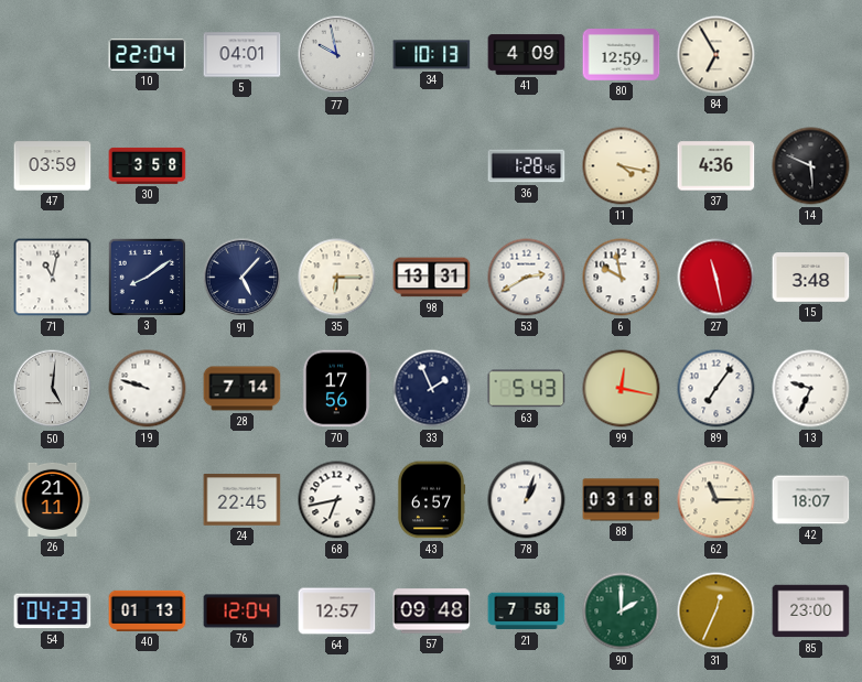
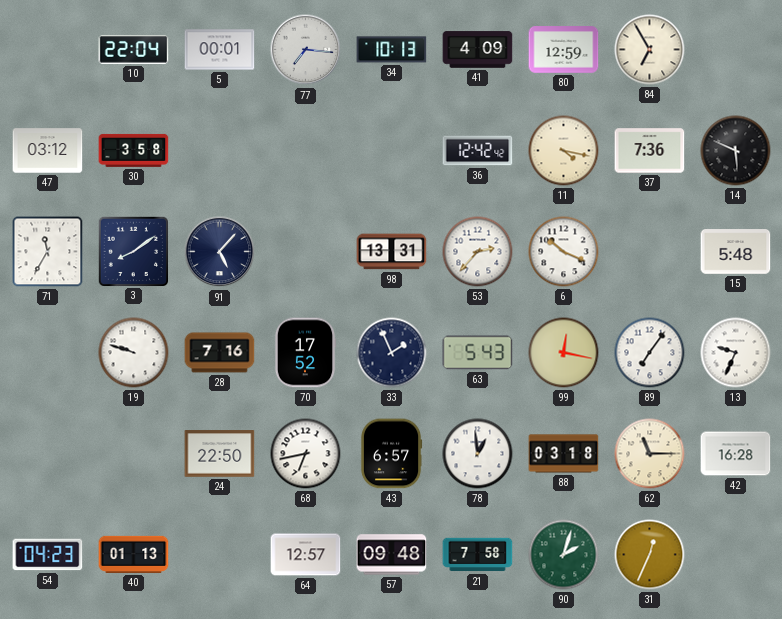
5: 04:01 -> 00:01 (220, 50)
77: 9:58 -> 7:16 (306, 50)
47: 03:59 -> 03:12 (48, 151)
36: 1:28 -> 12:42 (478, 151)
37: 4:36 -> 7:36 (650, 151)
71: 11:02 -> 11:35 (48, 252)
35: 6:15 -> none (337, 278)
53: 2:40 -> 2:37 (478, 252)
6: 9:58 -> 10:19 (564, 252)
27: 11:28 -> none (716, 278)
15: 3:48 -> 5:48 (736, 252)
50: 5:01 -> none (53, 389)
28: 7:14 -> 7:16 (220, 353)
70: 17:56 -> 17:52 (305, 353)
26: 21:11 -> none (53, 499)
24: 22:45 -> 22:50 (220, 454)
78: 1:03 -> 12:59 (478, 454)
42: 18:07 -> 16:28 (736, 454)
76: 12:04 -> none (243, 611)
90: 2:00 -> 2:03 (564, 555)
85: 23:00 -> none (811, 611)
